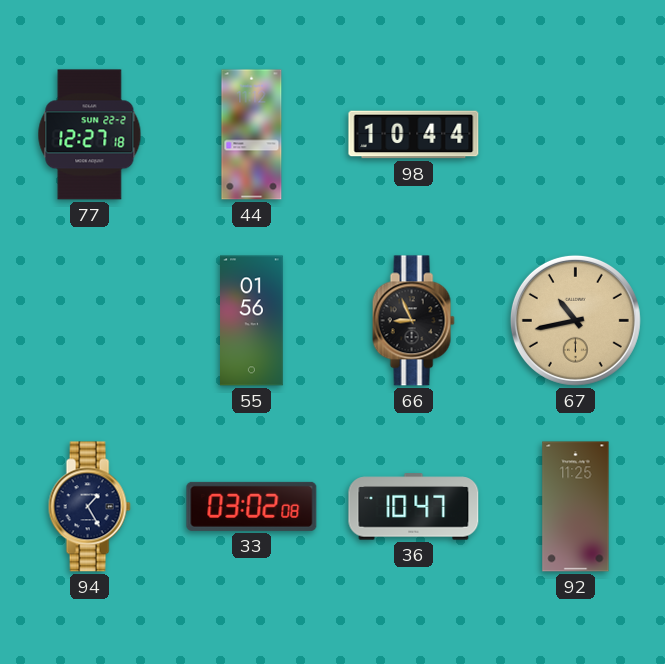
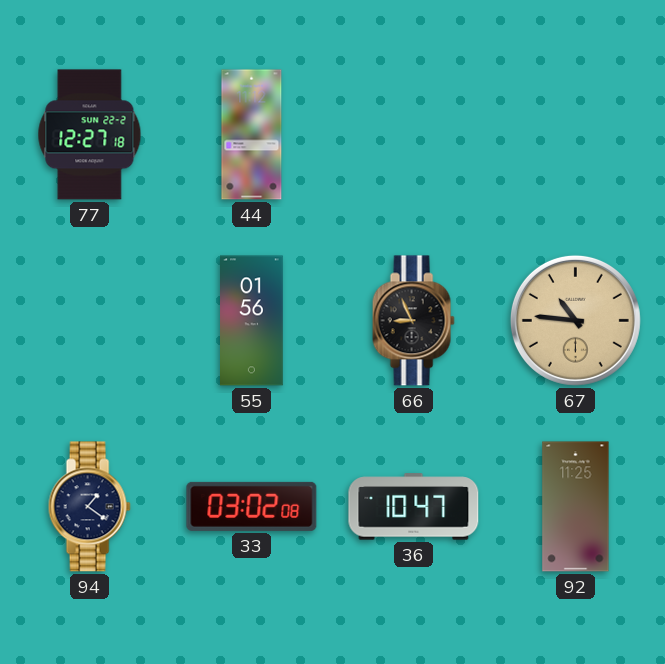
98: 10:44 -> none (414, 135)
67: 10:43 -> 10:46 (575, 320)
94: 1:25 -> 1:21 (89, 507)
